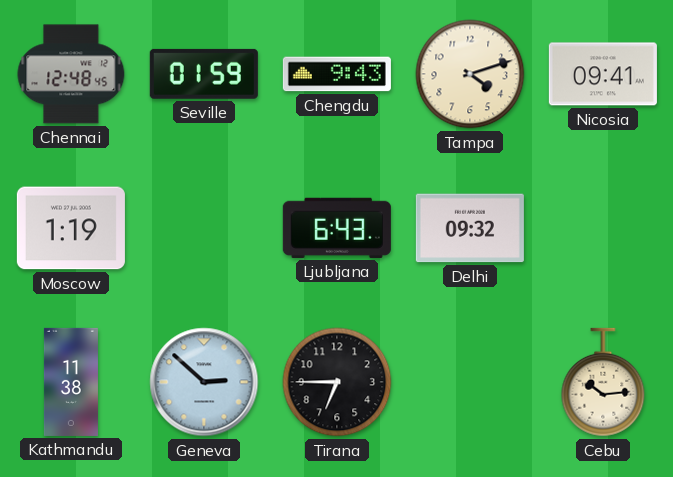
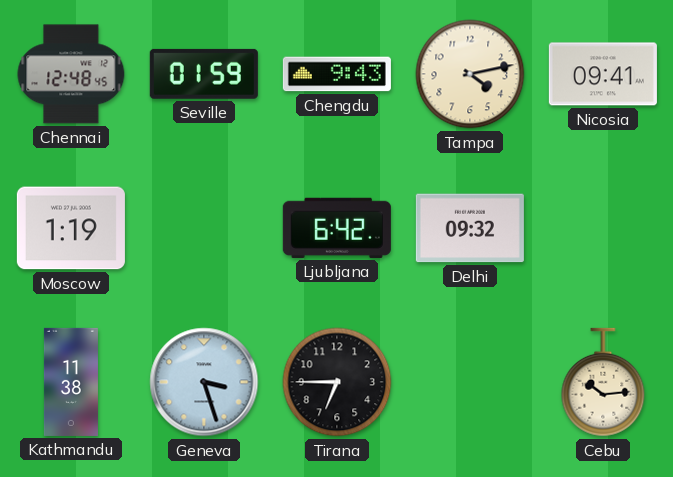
Tampa: 4:12 -> 4:13 (470, 74)
Ljubljana: 6:43 -> 6:42 (337, 228)
Geneva: 2:52 -> 3:27 (204, 382)
